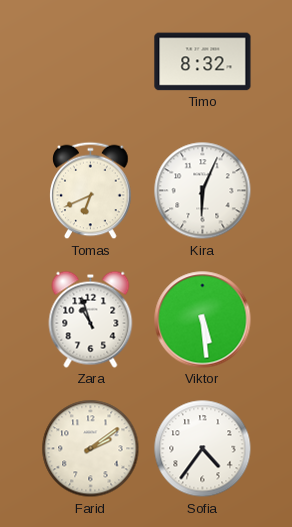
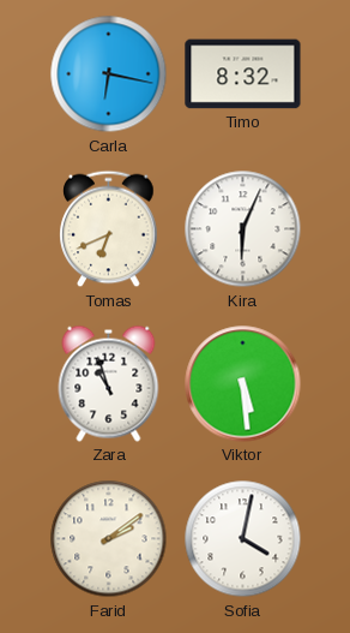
Carla: none -> 6:17 (109, 74)
Sofia: 4:36 -> 4:02 (243, 539)
